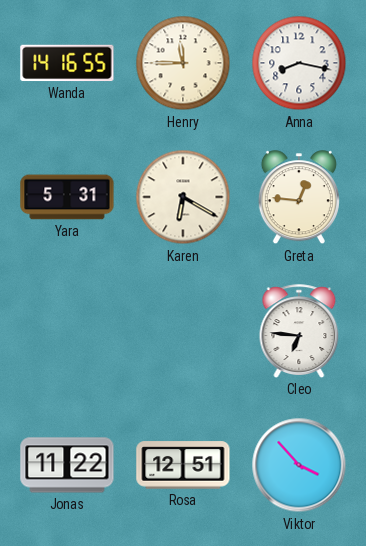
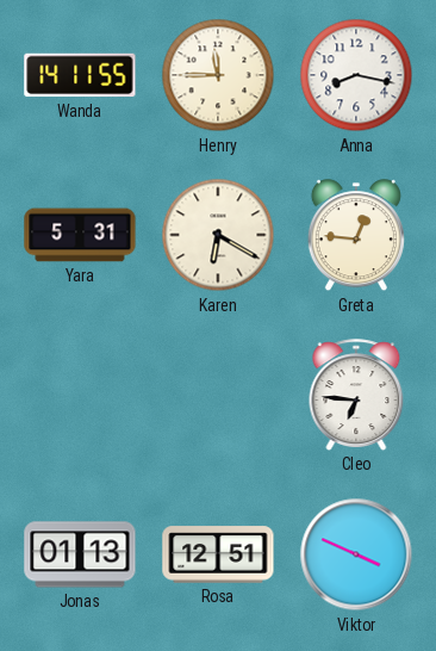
Wanda: 14:16 -> 14:11 (80, 75)
Jonas: 11:22 -> 01:13 (80, 554)
Viktor: 3:53 -> 3:49 (356, 554)
